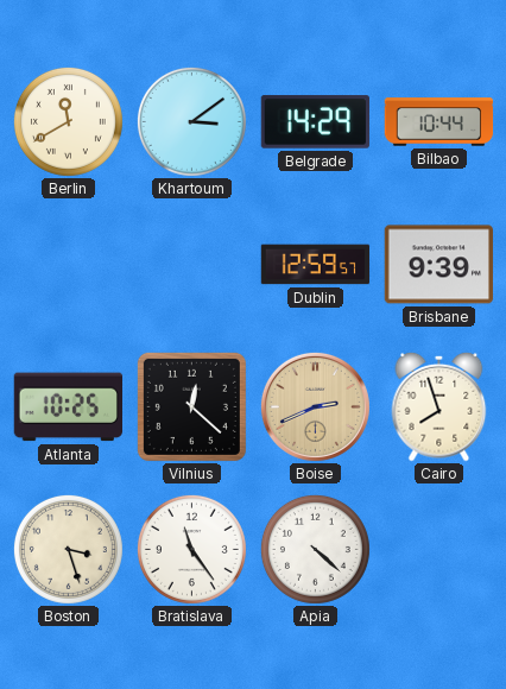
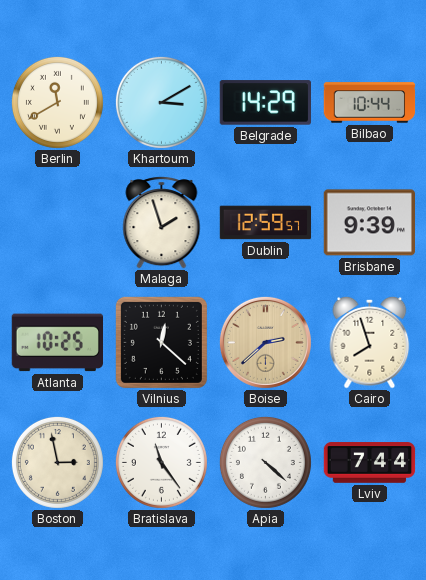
Khartoum: 3:09 -> 3:10 (161, 102)
Malaga: none -> 1:57 (162, 223)
Boise: 2:41 -> 2:38 (265, 342)
Boston: 3:27 -> 2:58 (57, 462)
Lviv: none -> 7:44 (370, 463)
